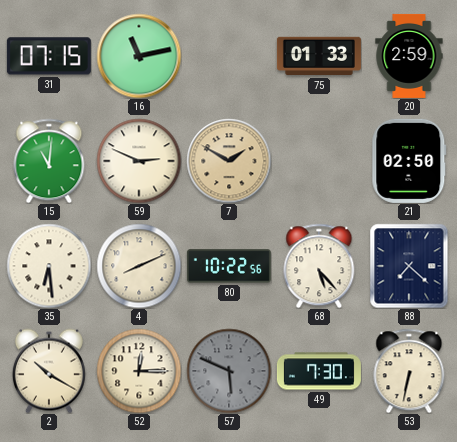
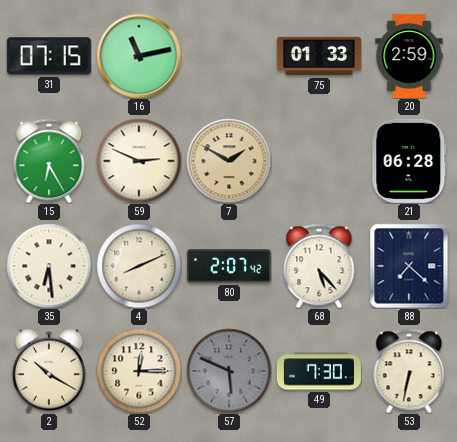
15: 11:01 -> 6:25 (49, 161)
21: 02:50 -> 06:28 (409, 161)
80: 10:22 -> 2:07 (229, 266)
